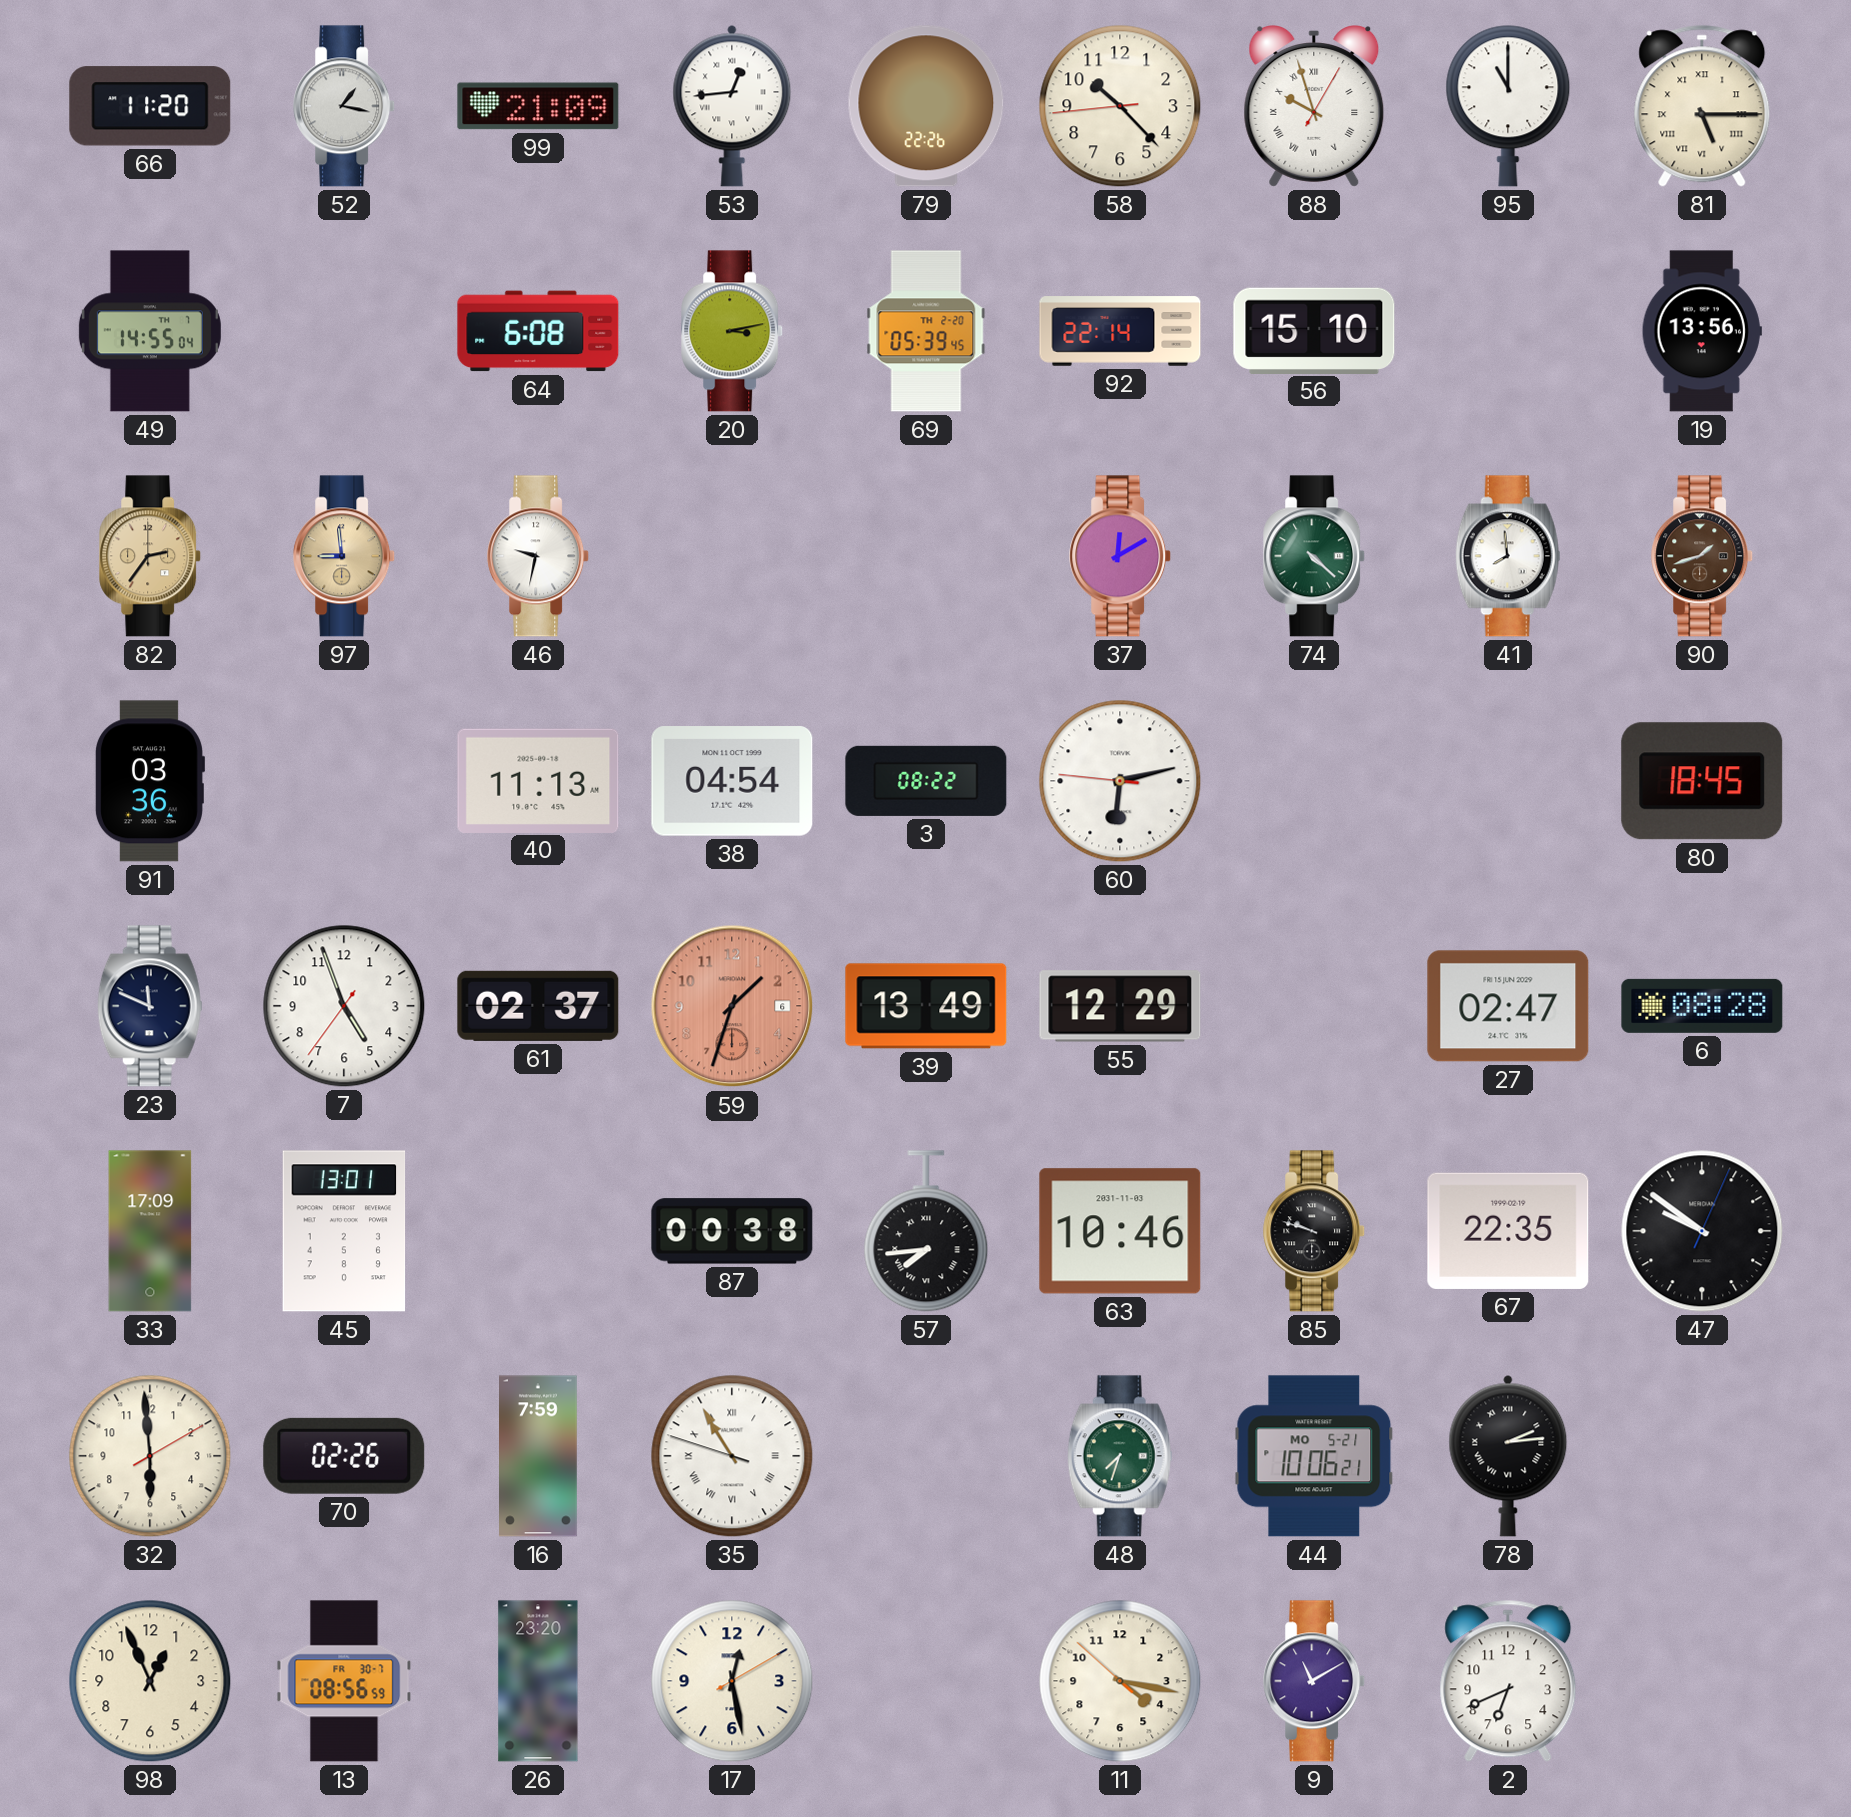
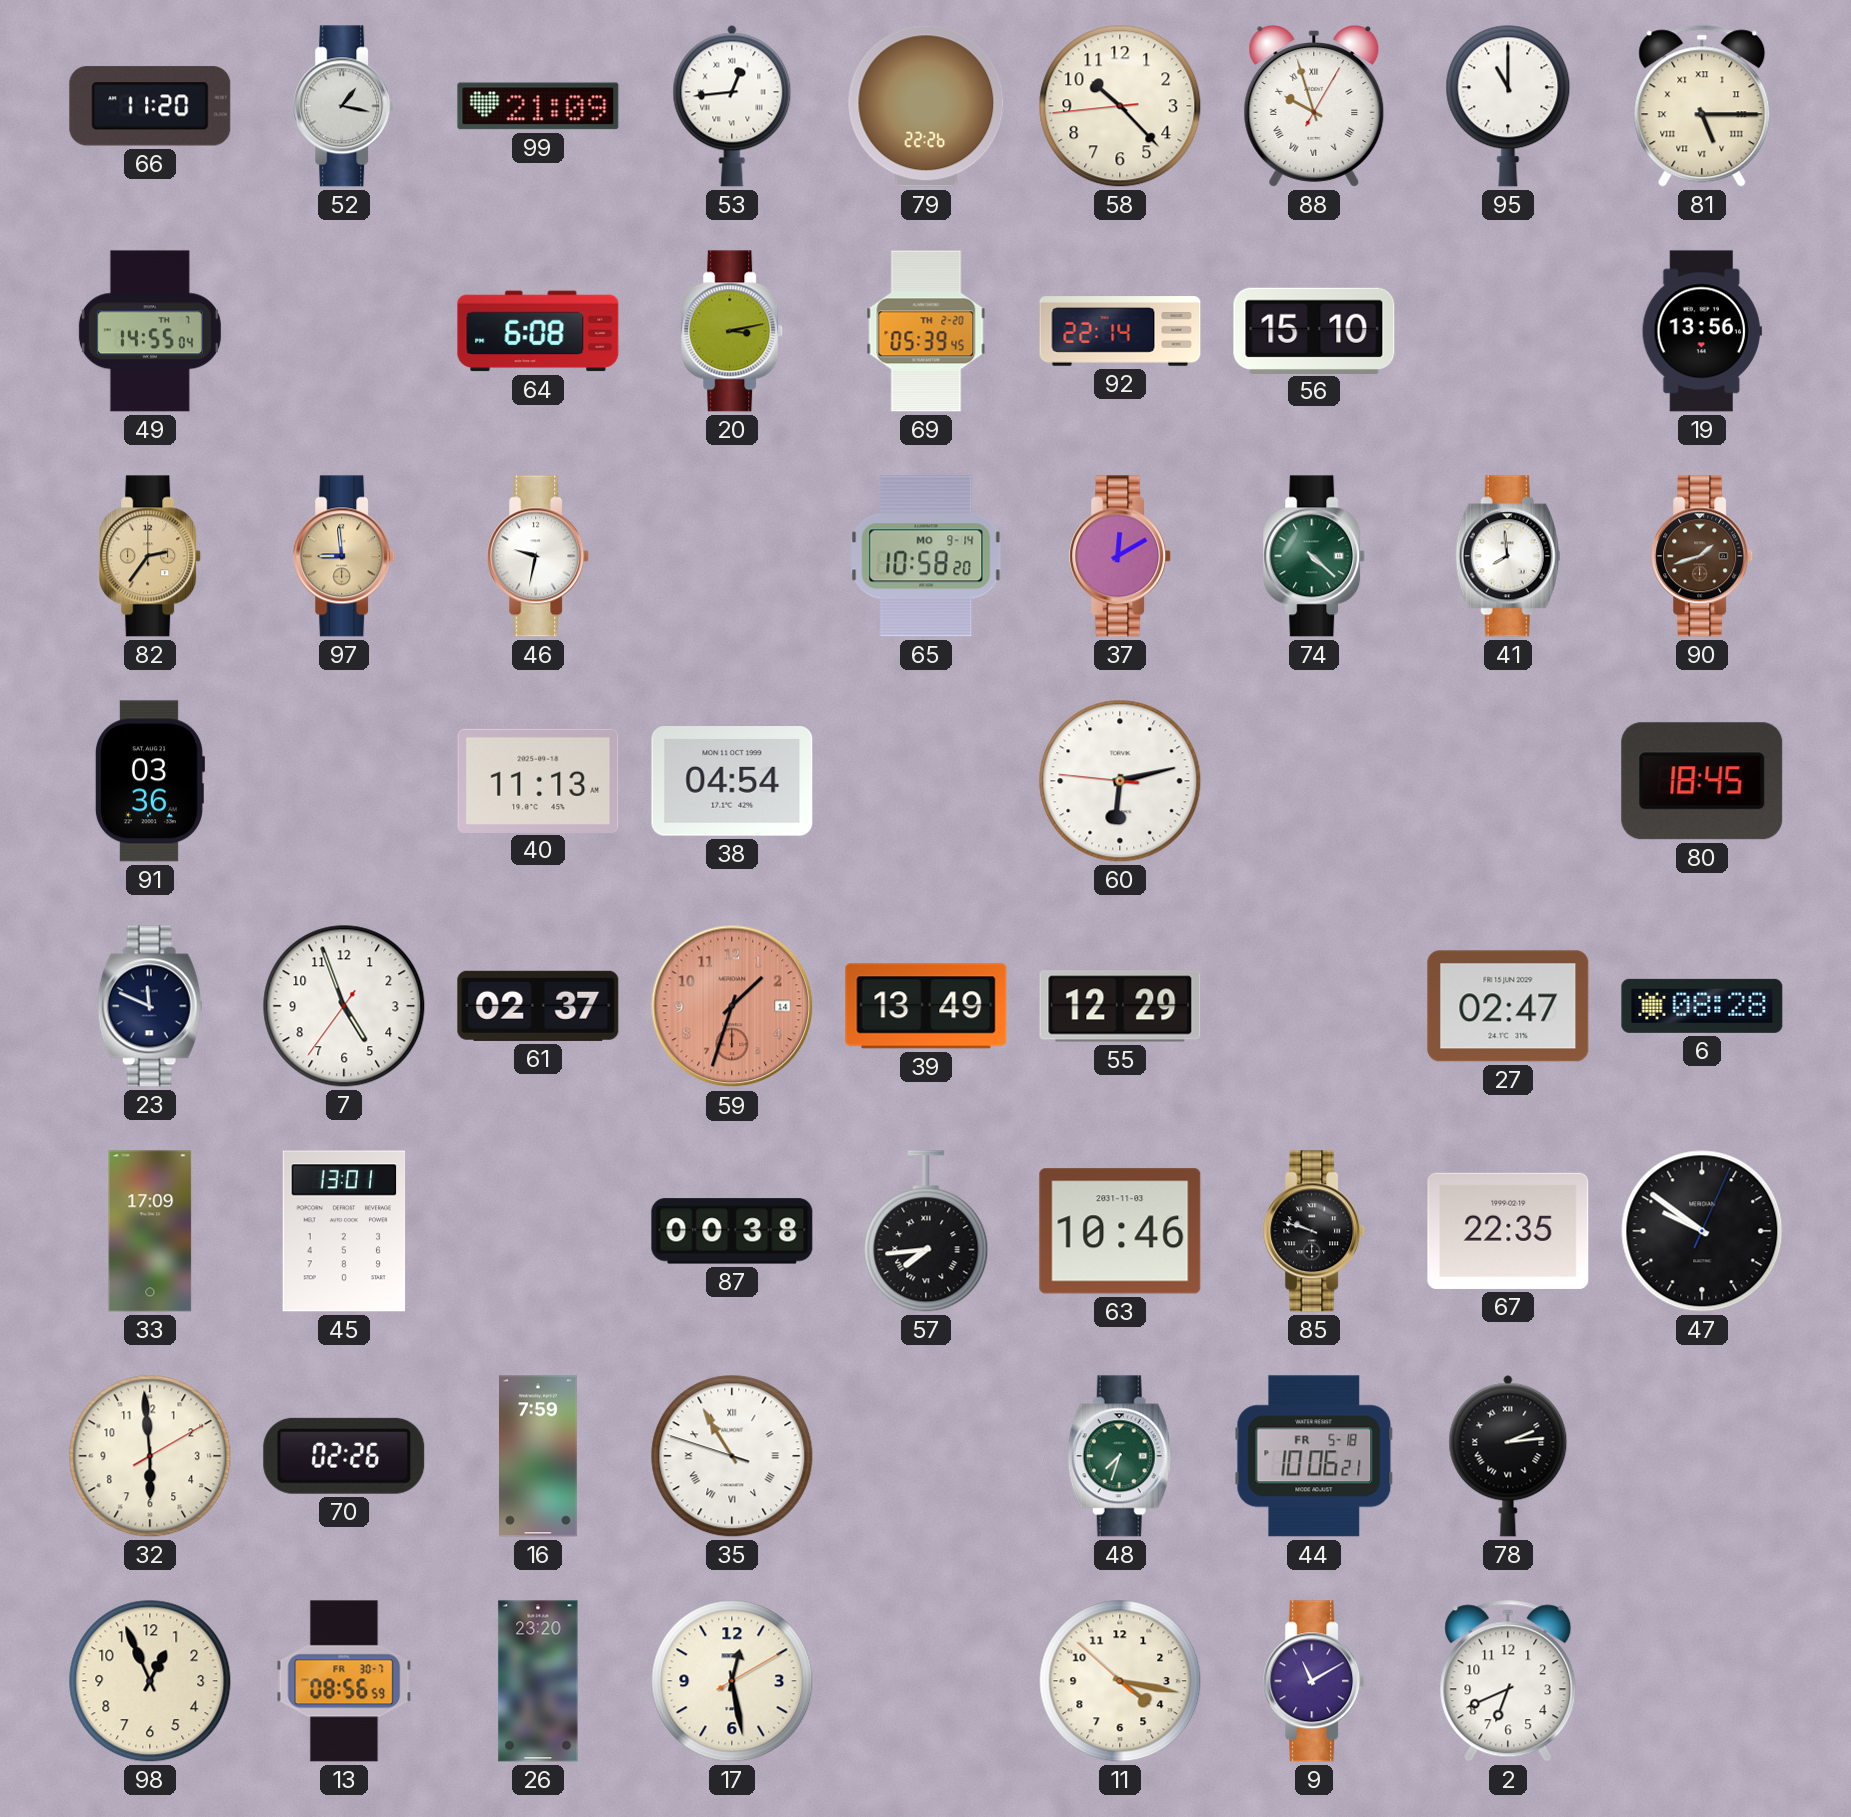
65: none -> 10:58 (926, 556)
3: 08:22 -> none (926, 781)
59 date: 6 -> 14 (732, 1006)
44 date: MO 5-21 -> FR 5-18 (1314, 1456)
